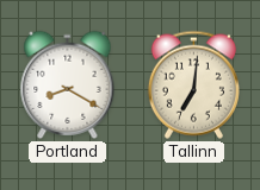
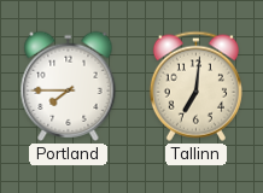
Portland: 8:20 -> 7:45 (69, 86)
